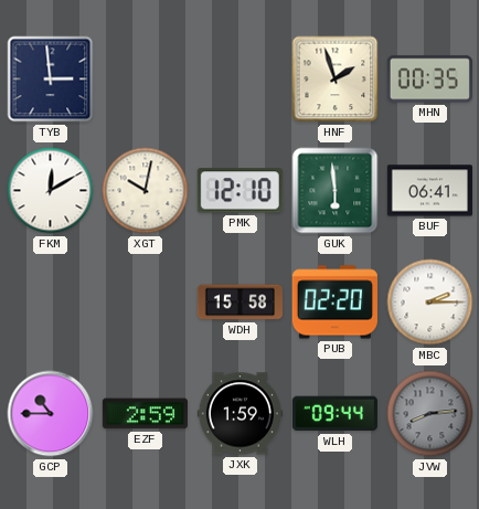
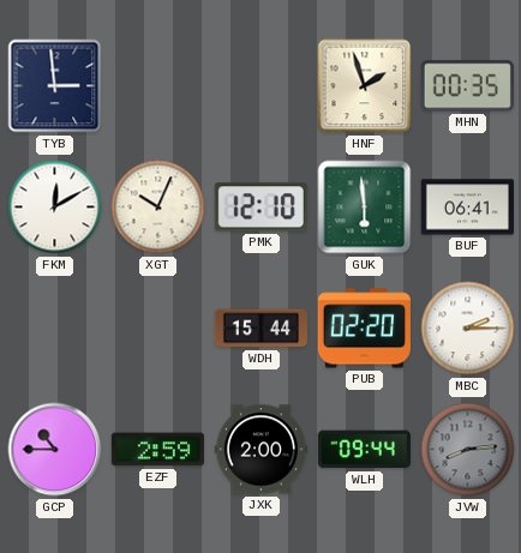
XGT: 10:02 -> 10:04 (158, 208)
WDH: 15:58 -> 15:44 (260, 329)
JXK: 1:59 -> 2:00 (260, 450)
